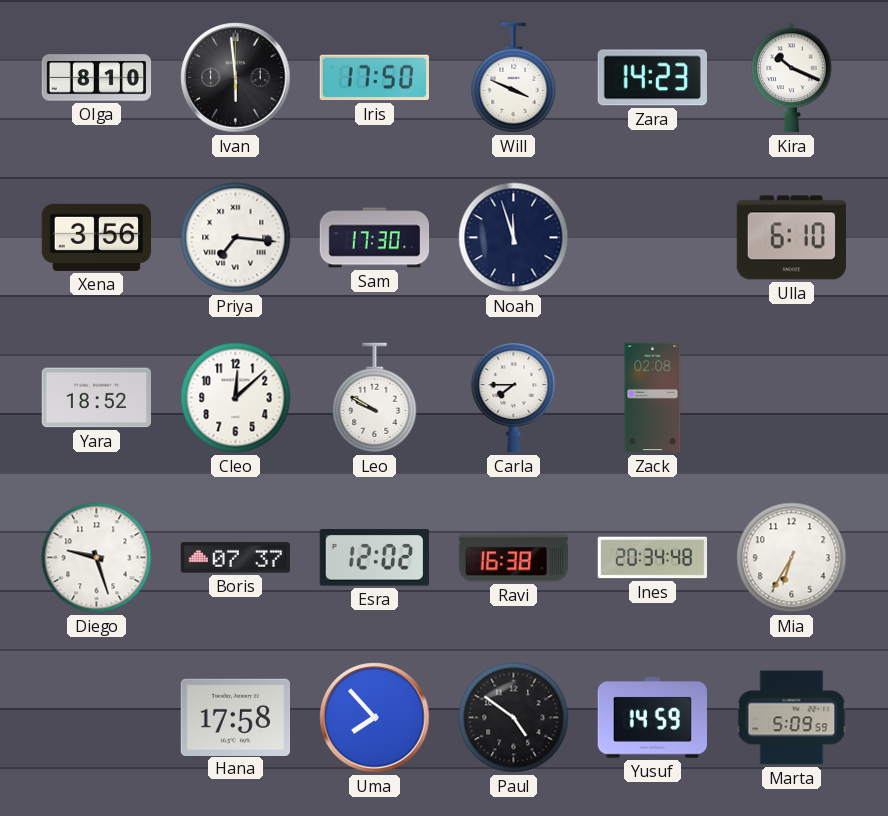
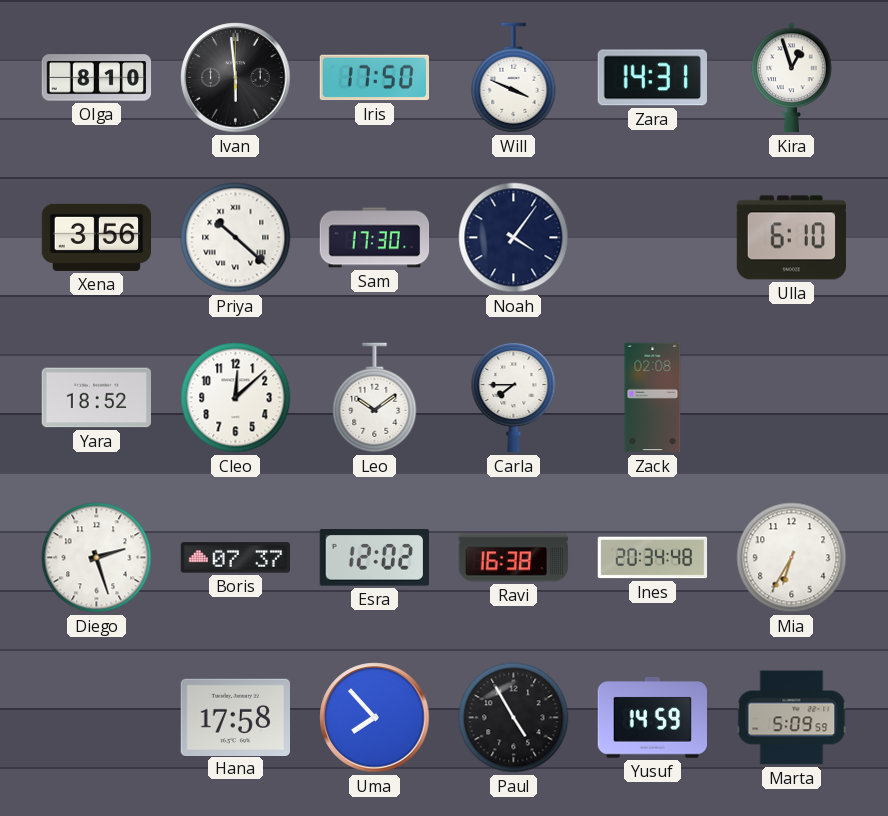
Zara: 14:23 -> 14:31 (652, 78)
Kira: 10:19 -> 12:57 (792, 78)
Priya: 7:16 -> 10:22 (236, 238)
Noah: 11:57 -> 4:06 (514, 238)
Leo: 9:50 -> 10:09 (375, 398)
Diego: 9:27 -> 2:27 (97, 558)
Paul: 4:51 -> 4:55 (514, 718)
